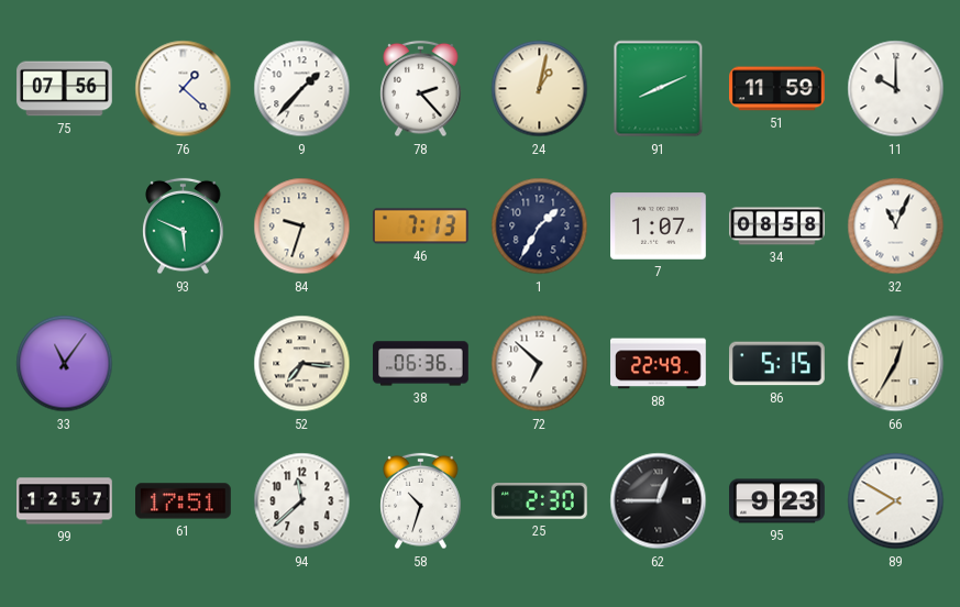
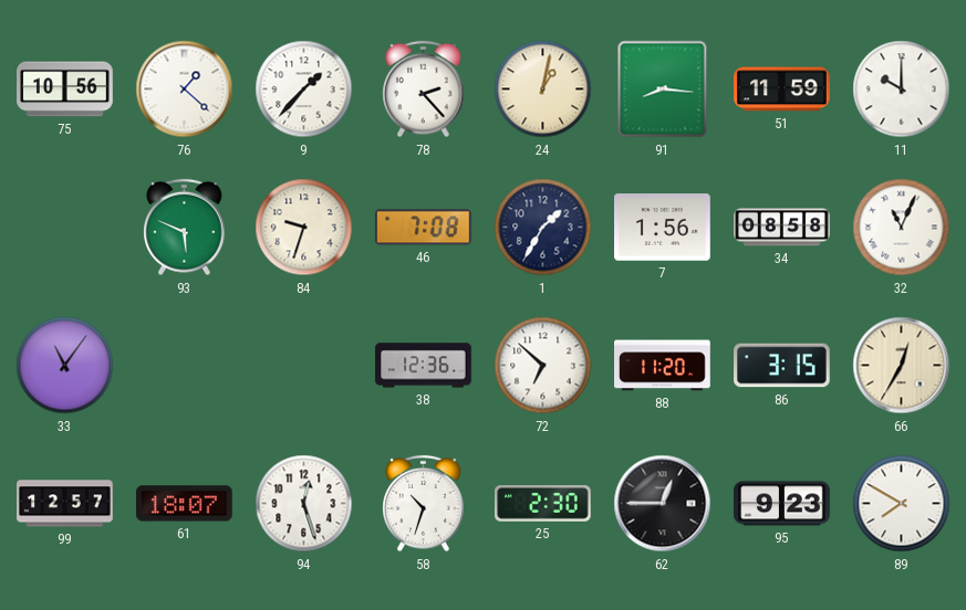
75: 07:56 -> 10:56 (65, 90)
91: 8:11 -> 8:16 (663, 90)
46: 7:13 -> 7:08 (423, 228)
7: 1:07 -> 1:56 (663, 228)
52: 7:16 -> none (302, 364)
38: 06:36 -> 12:36 (424, 366)
88: 22:49 -> 11:20 (663, 366)
86: 5:15 -> 3:15 (782, 366)
61: 17:51 -> 18:07 (185, 504)
94: 11:38 -> 12:27 (304, 504)
